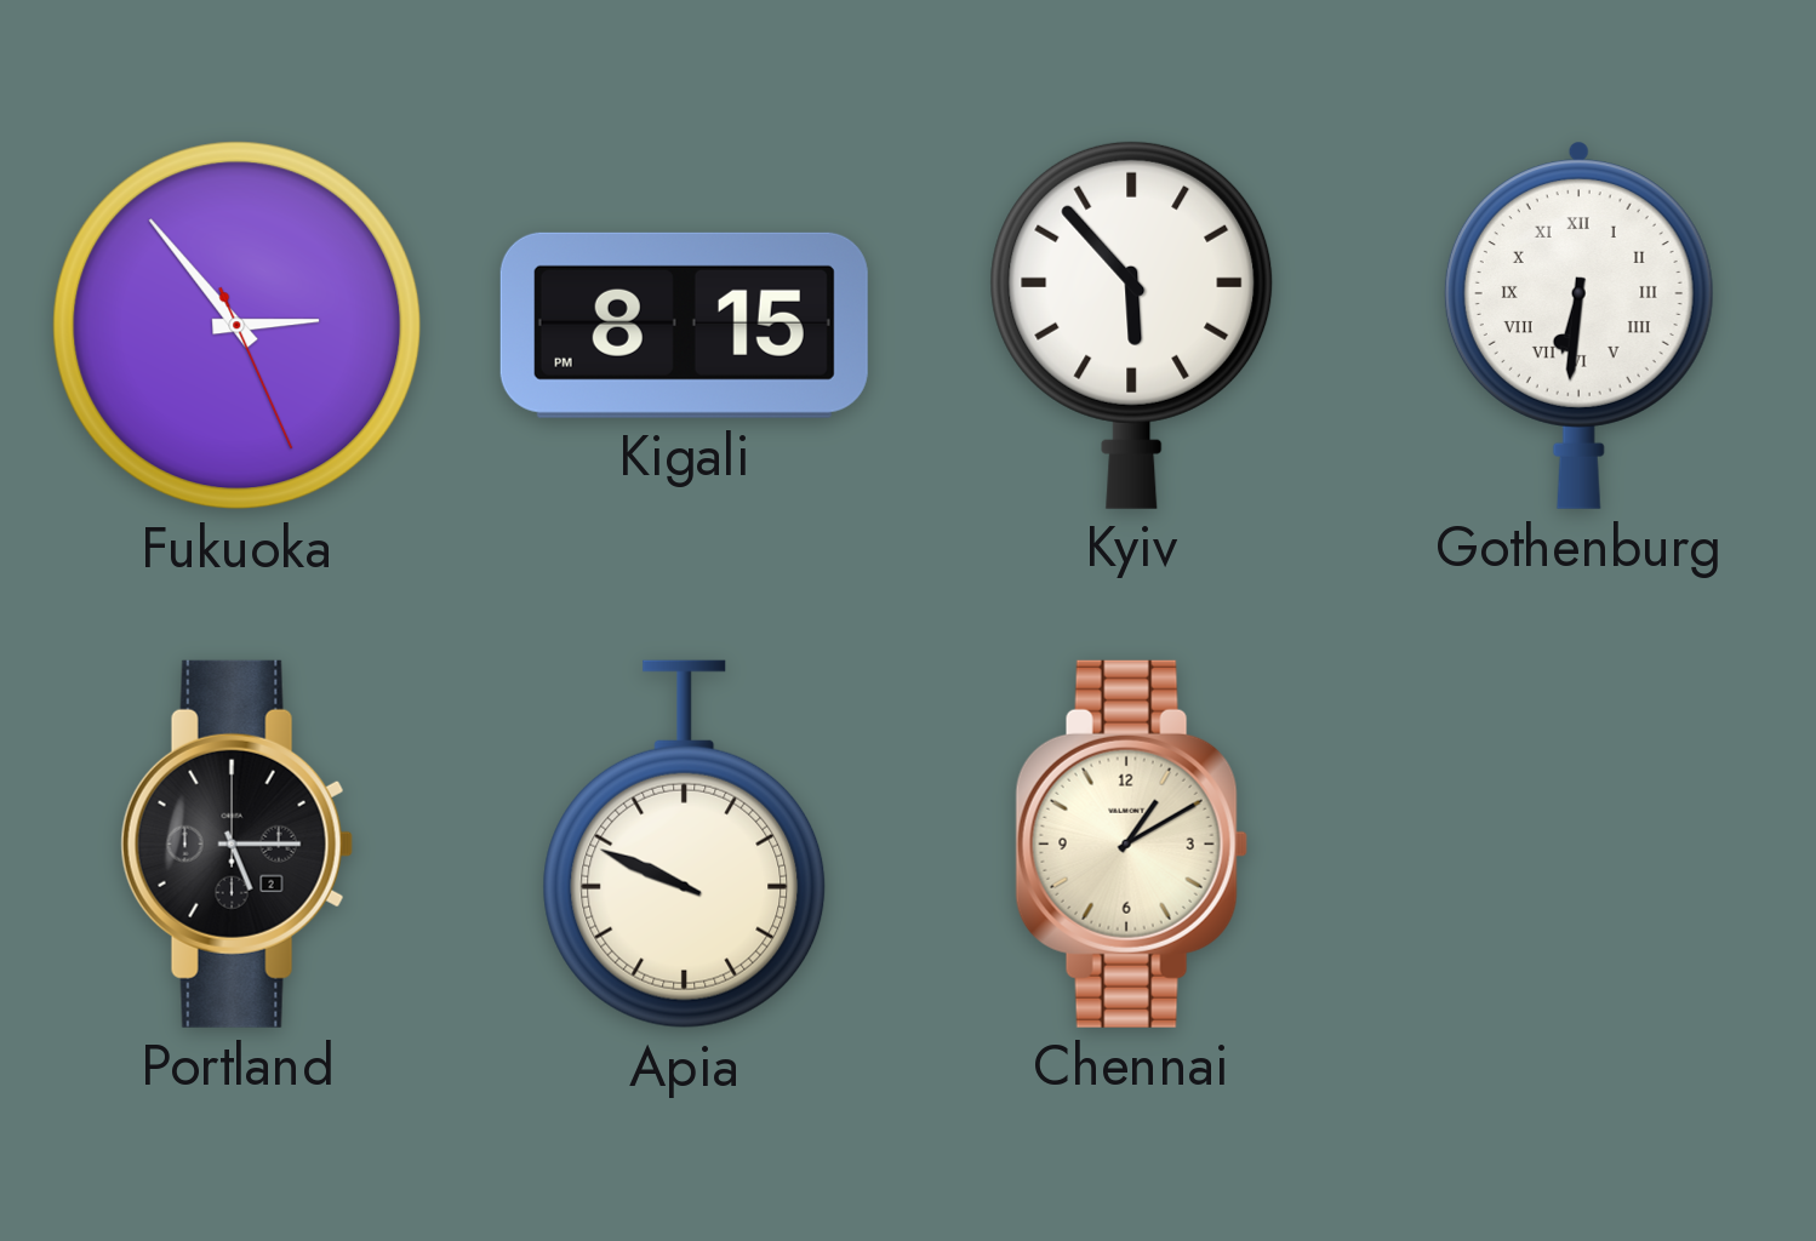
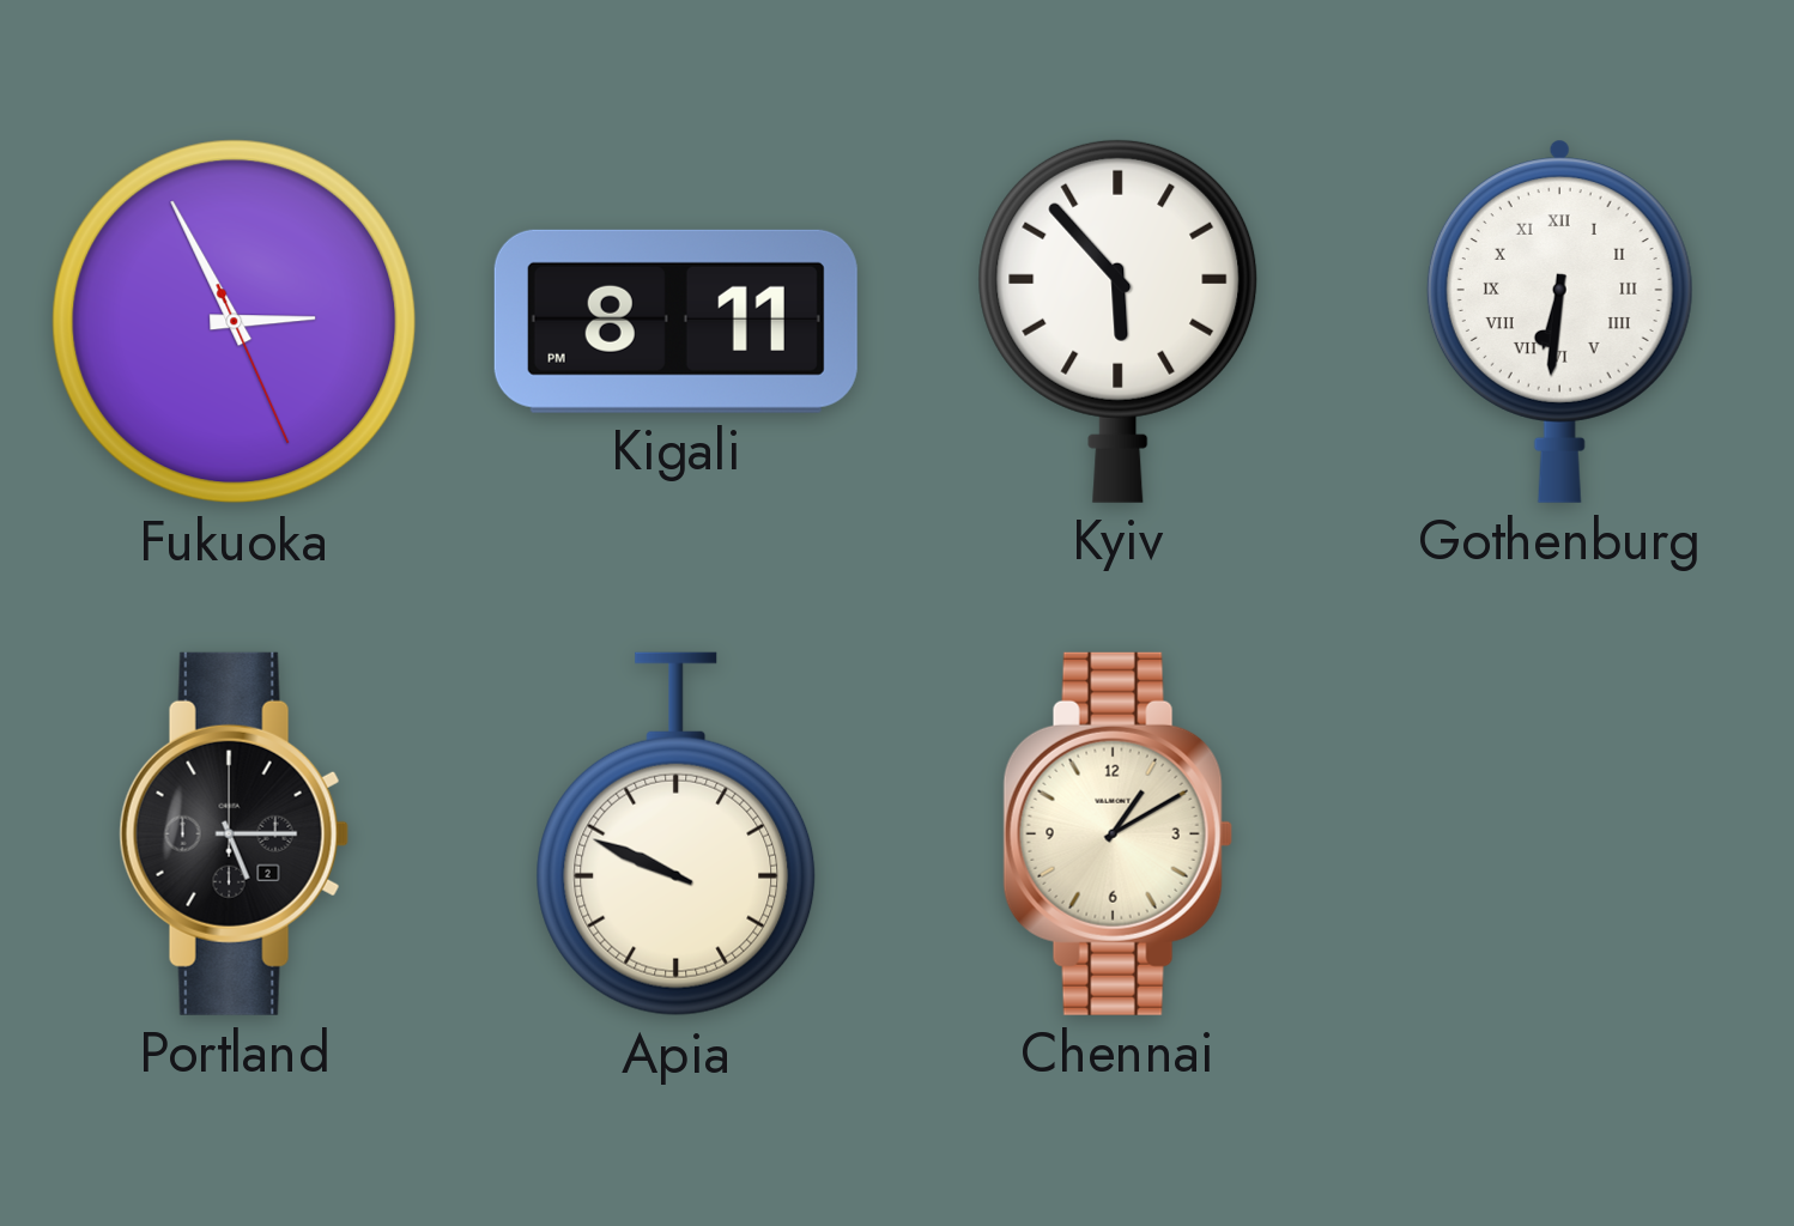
Fukuoka: 2:53 -> 2:55 (235, 322)
Kigali: 8:15 -> 8:11 (675, 321)
